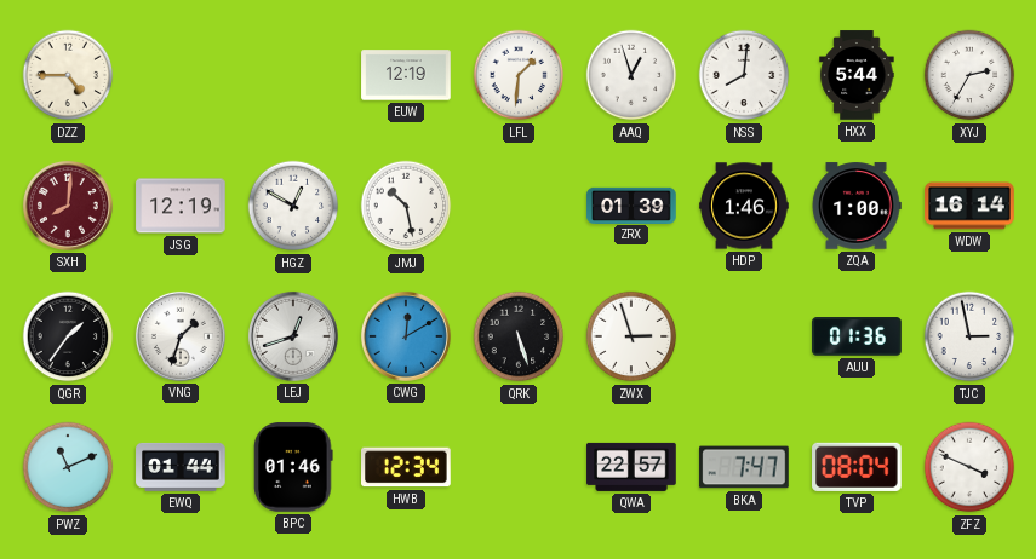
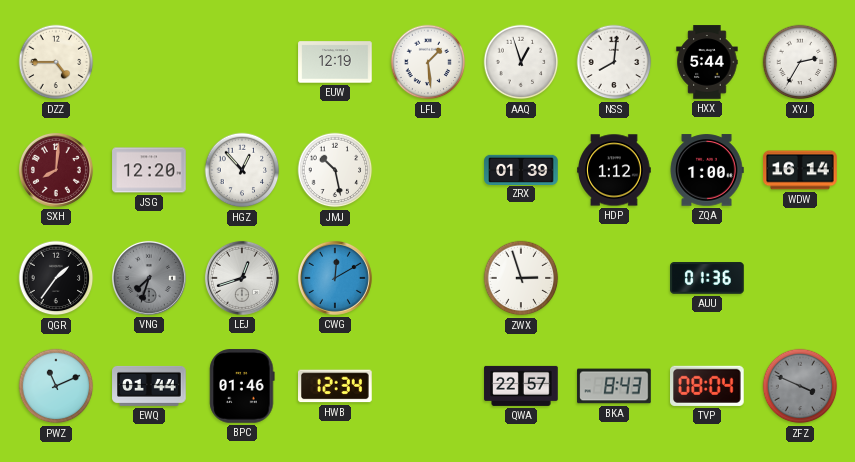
LFL: 1:31 -> 1:29 (428, 62)
JSG: 12:19 -> 12:20 (149, 170)
HGZ: 12:50 -> 12:53 (242, 170)
HDP: 1:46 -> 1:12 (614, 170)
VNG: 1:33 -> 7:33 (149, 278)
VNG dial: white -> grey (149, 278)
QRK: 5:27 -> none (519, 336)
TJC: 2:58 -> none (969, 336)
BKA: 7:47 -> 8:43 (614, 386)
ZFZ dial: white -> grey (800, 386)
